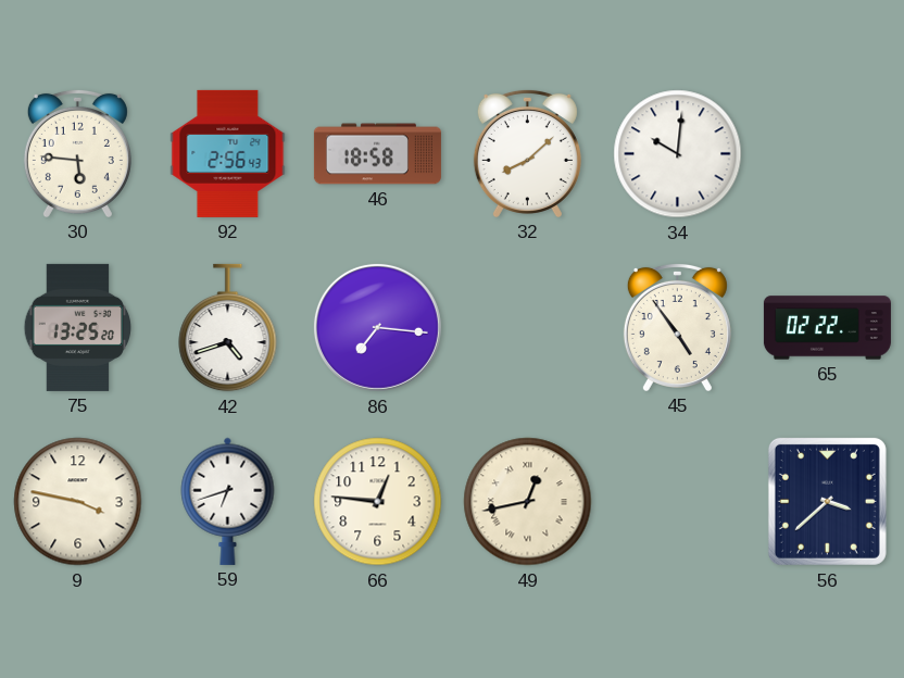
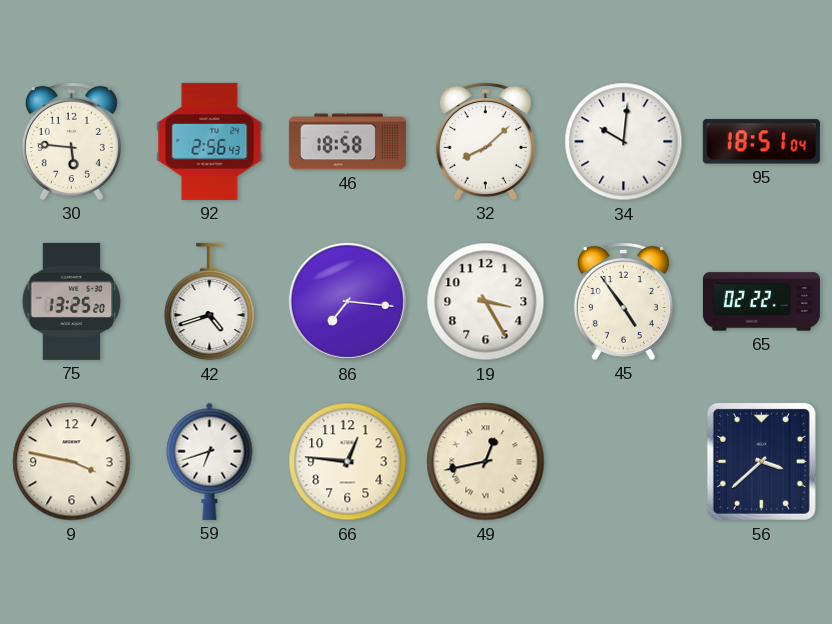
95: none -> 18:51 (761, 142)
19: none -> 3:25 (486, 302)
